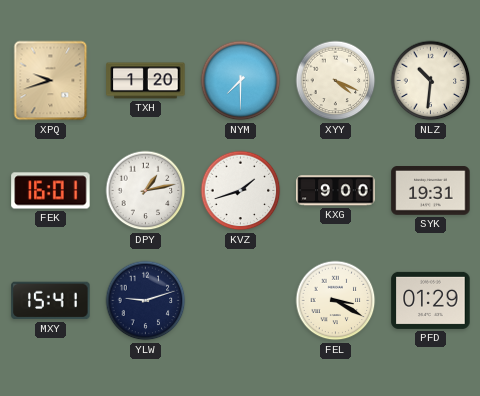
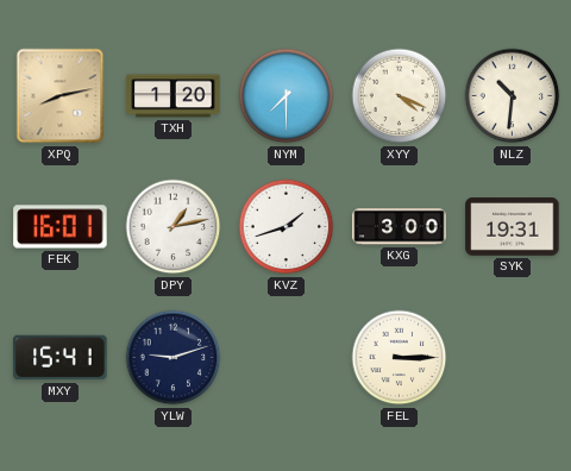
XPQ: 9:42 -> 8:13 (61, 96)
KXG: 9:00 -> 3:00 (400, 227)
FEL: 3:20 -> 3:15 (400, 358)
PFD: 01:29 -> none (431, 300)
